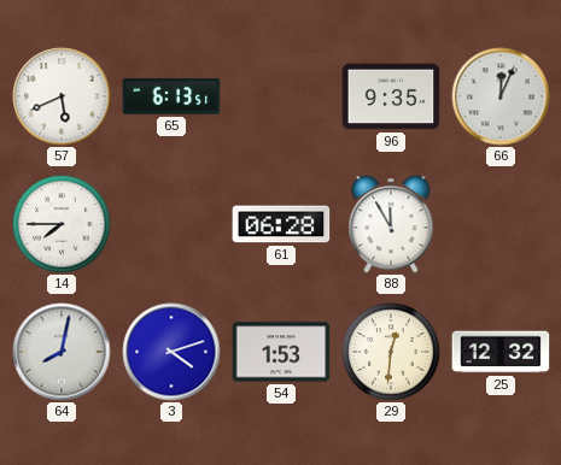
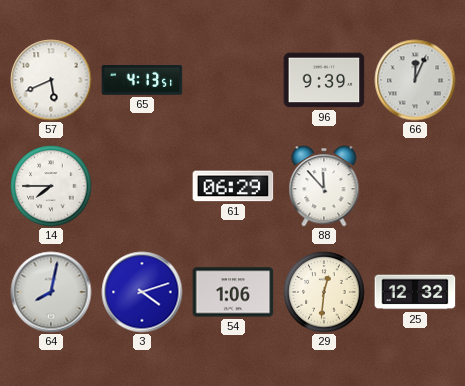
65: 6:13 -> 4:13 (142, 81)
96: 9:35 -> 9:39 (324, 80)
61: 06:28 -> 06:29 (233, 186)
88: 11:55 -> 11:53 (324, 186)
54: 1:53 -> 1:06 (233, 292)
